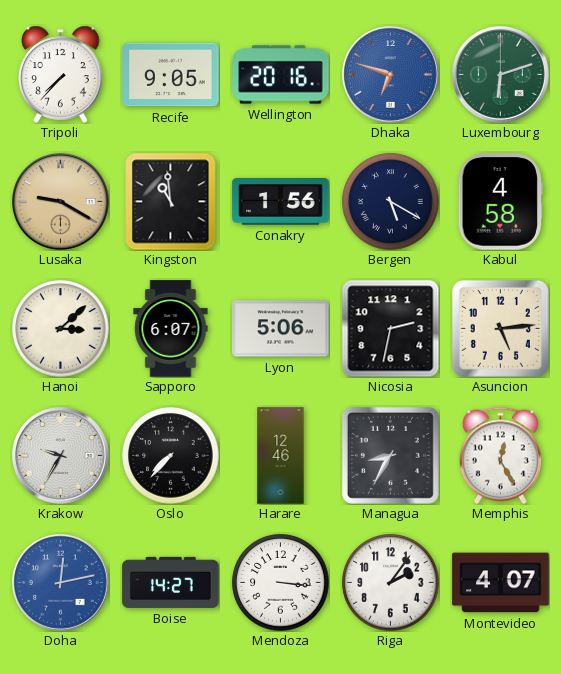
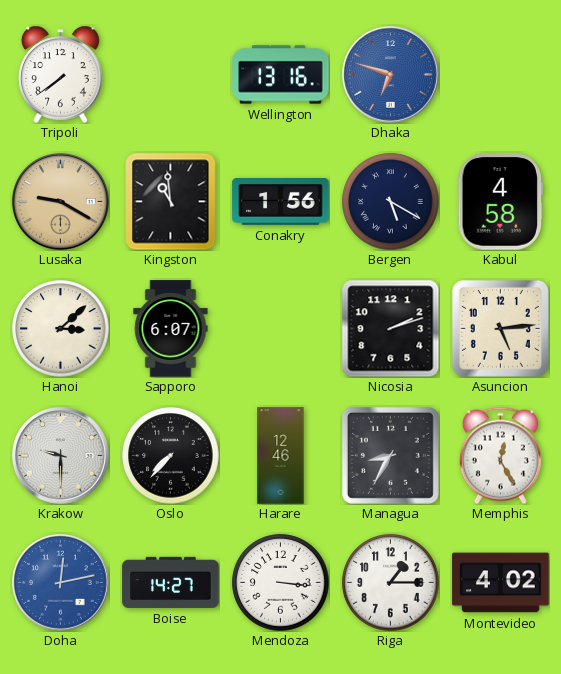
Tripoli: 7:37 -> 7:39 (61, 74)
Recife: 9:05 -> none (171, 75)
Wellington: 20:16 -> 13:16 (281, 75)
Luxembourg: 6:12 -> none (501, 75)
Lyon: 5:06 -> none (281, 329)
Nicosia: 2:32 -> 2:12 (390, 328)
Krakow: 9:35 -> 9:30 (61, 456)
Riga: 2:06 -> 1:15 (391, 583)
Montevideo: 4:07 -> 4:02 (501, 583)
